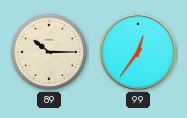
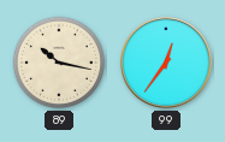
89: 10:15 -> 10:17 (59, 63)
